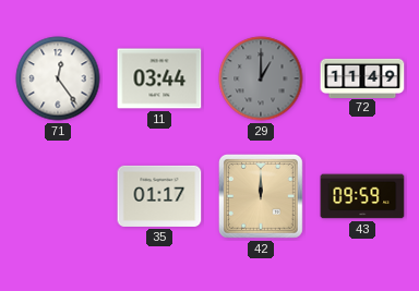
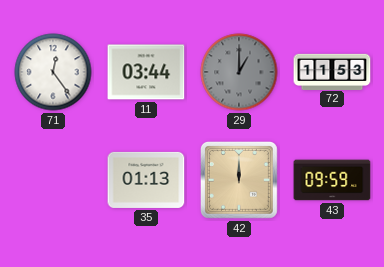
72: 11:49 -> 11:53 (332, 71)
35: 01:17 -> 01:13 (146, 180)
